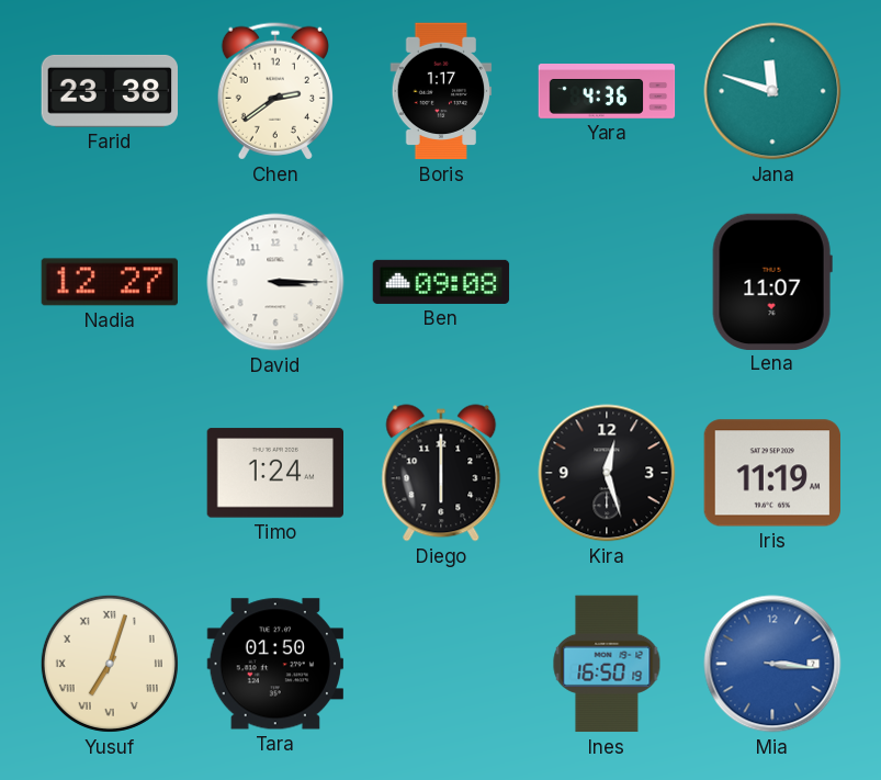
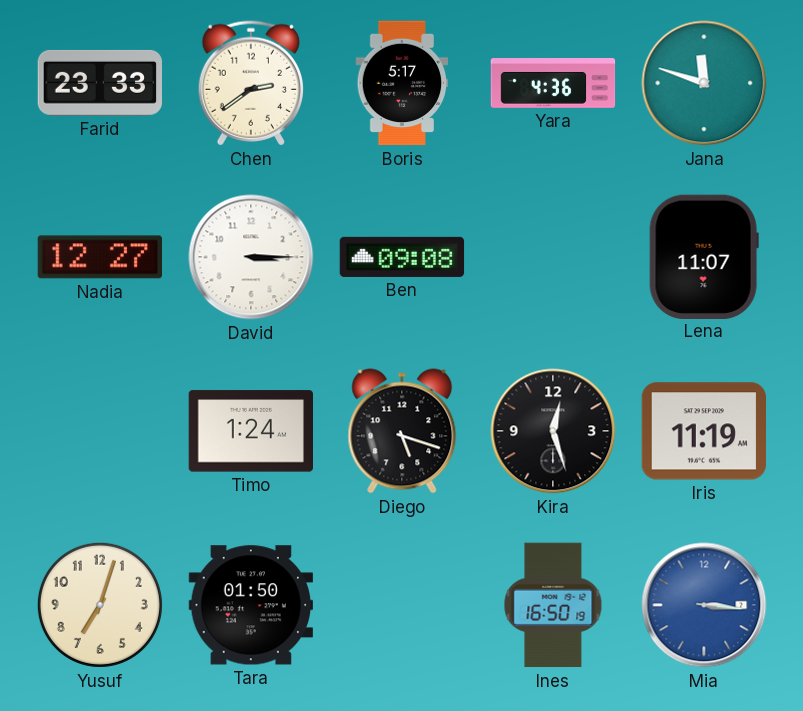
Farid: 23:38 -> 23:33 (100, 83)
Boris: 1:17 -> 5:17 (402, 83)
Diego: 6:00 -> 5:18 (402, 431)
Yusuf numerals: Roman -> Arabic (100, 605)
